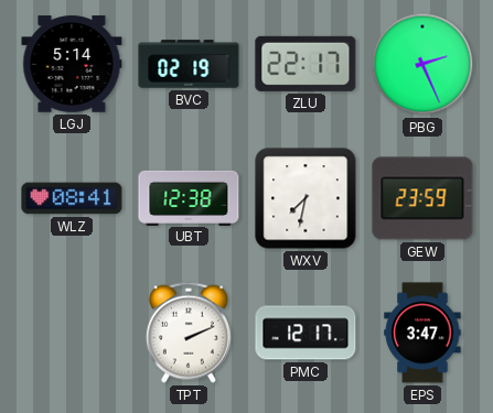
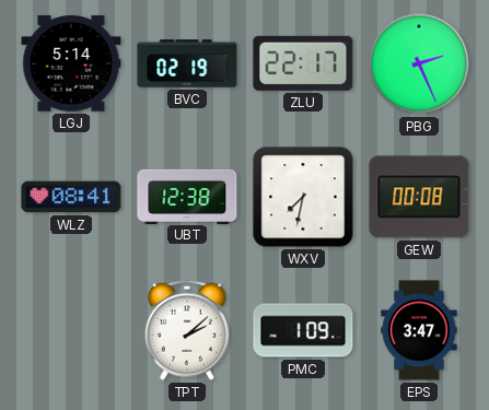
GEW: 23:59 -> 00:08 (419, 197)
TPT: 2:11 -> 2:08 (187, 330)
PMC: 12:17 -> 1:09 (303, 330)
